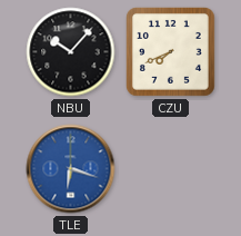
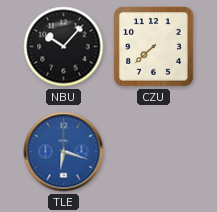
CZU: 7:41 -> 7:38 (154, 47)
